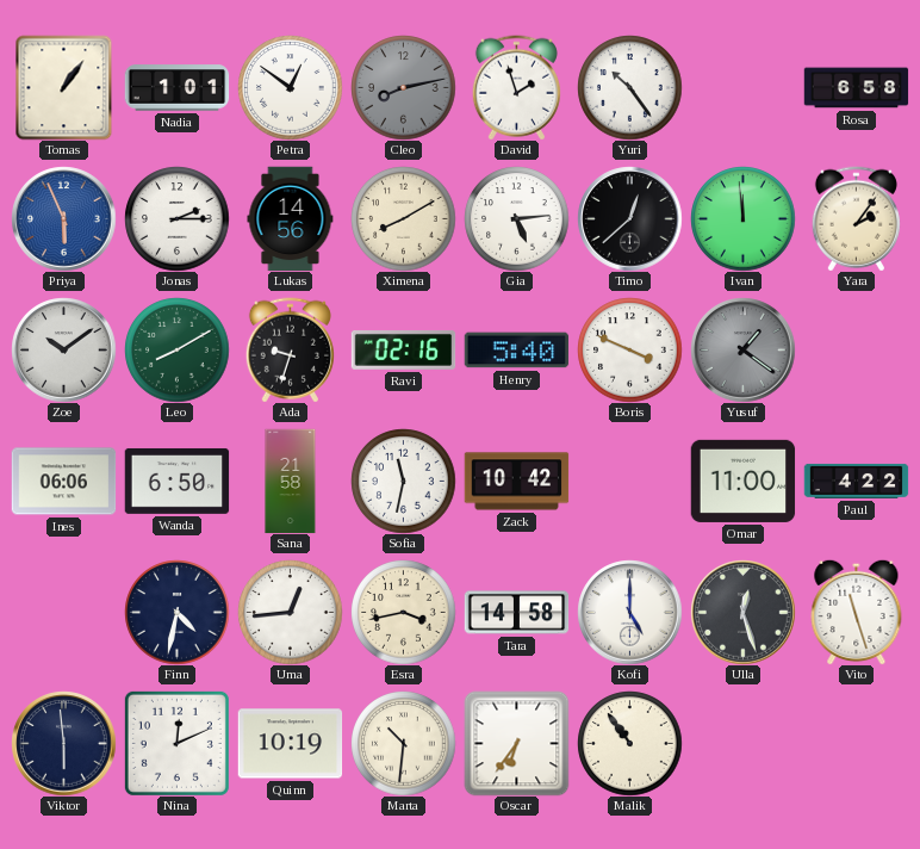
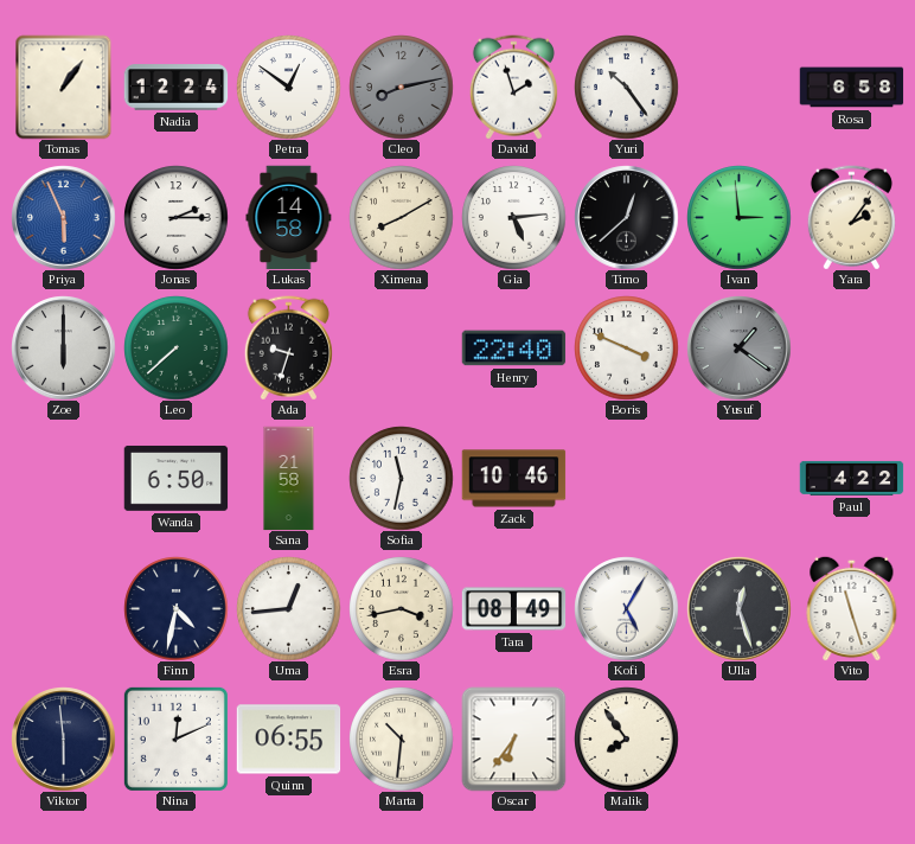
Nadia: 1:01 -> 12:24 (175, 88)
Lukas: 14:56 -> 14:58 (289, 217)
Ivan: 11:59 -> 2:59 (738, 217)
Zoe: 10:09 -> 6:00 (63, 347)
Leo: 8:10 -> 7:38 (175, 347)
Ravi: 02:16 -> none (403, 349)
Henry: 5:40 -> 22:40 (513, 349)
Ines: 06:06 -> none (63, 482)
Zack: 10:42 -> 10:46 (513, 479)
Omar: 11:00 -> none (742, 481)
Tara: 14:58 -> 08:49 (513, 609)
Kofi: 5:00 -> 5:05 (626, 608)
Quinn: 10:19 -> 06:55 (288, 740)
Malik: 10:54 -> 7:54 (626, 738)
